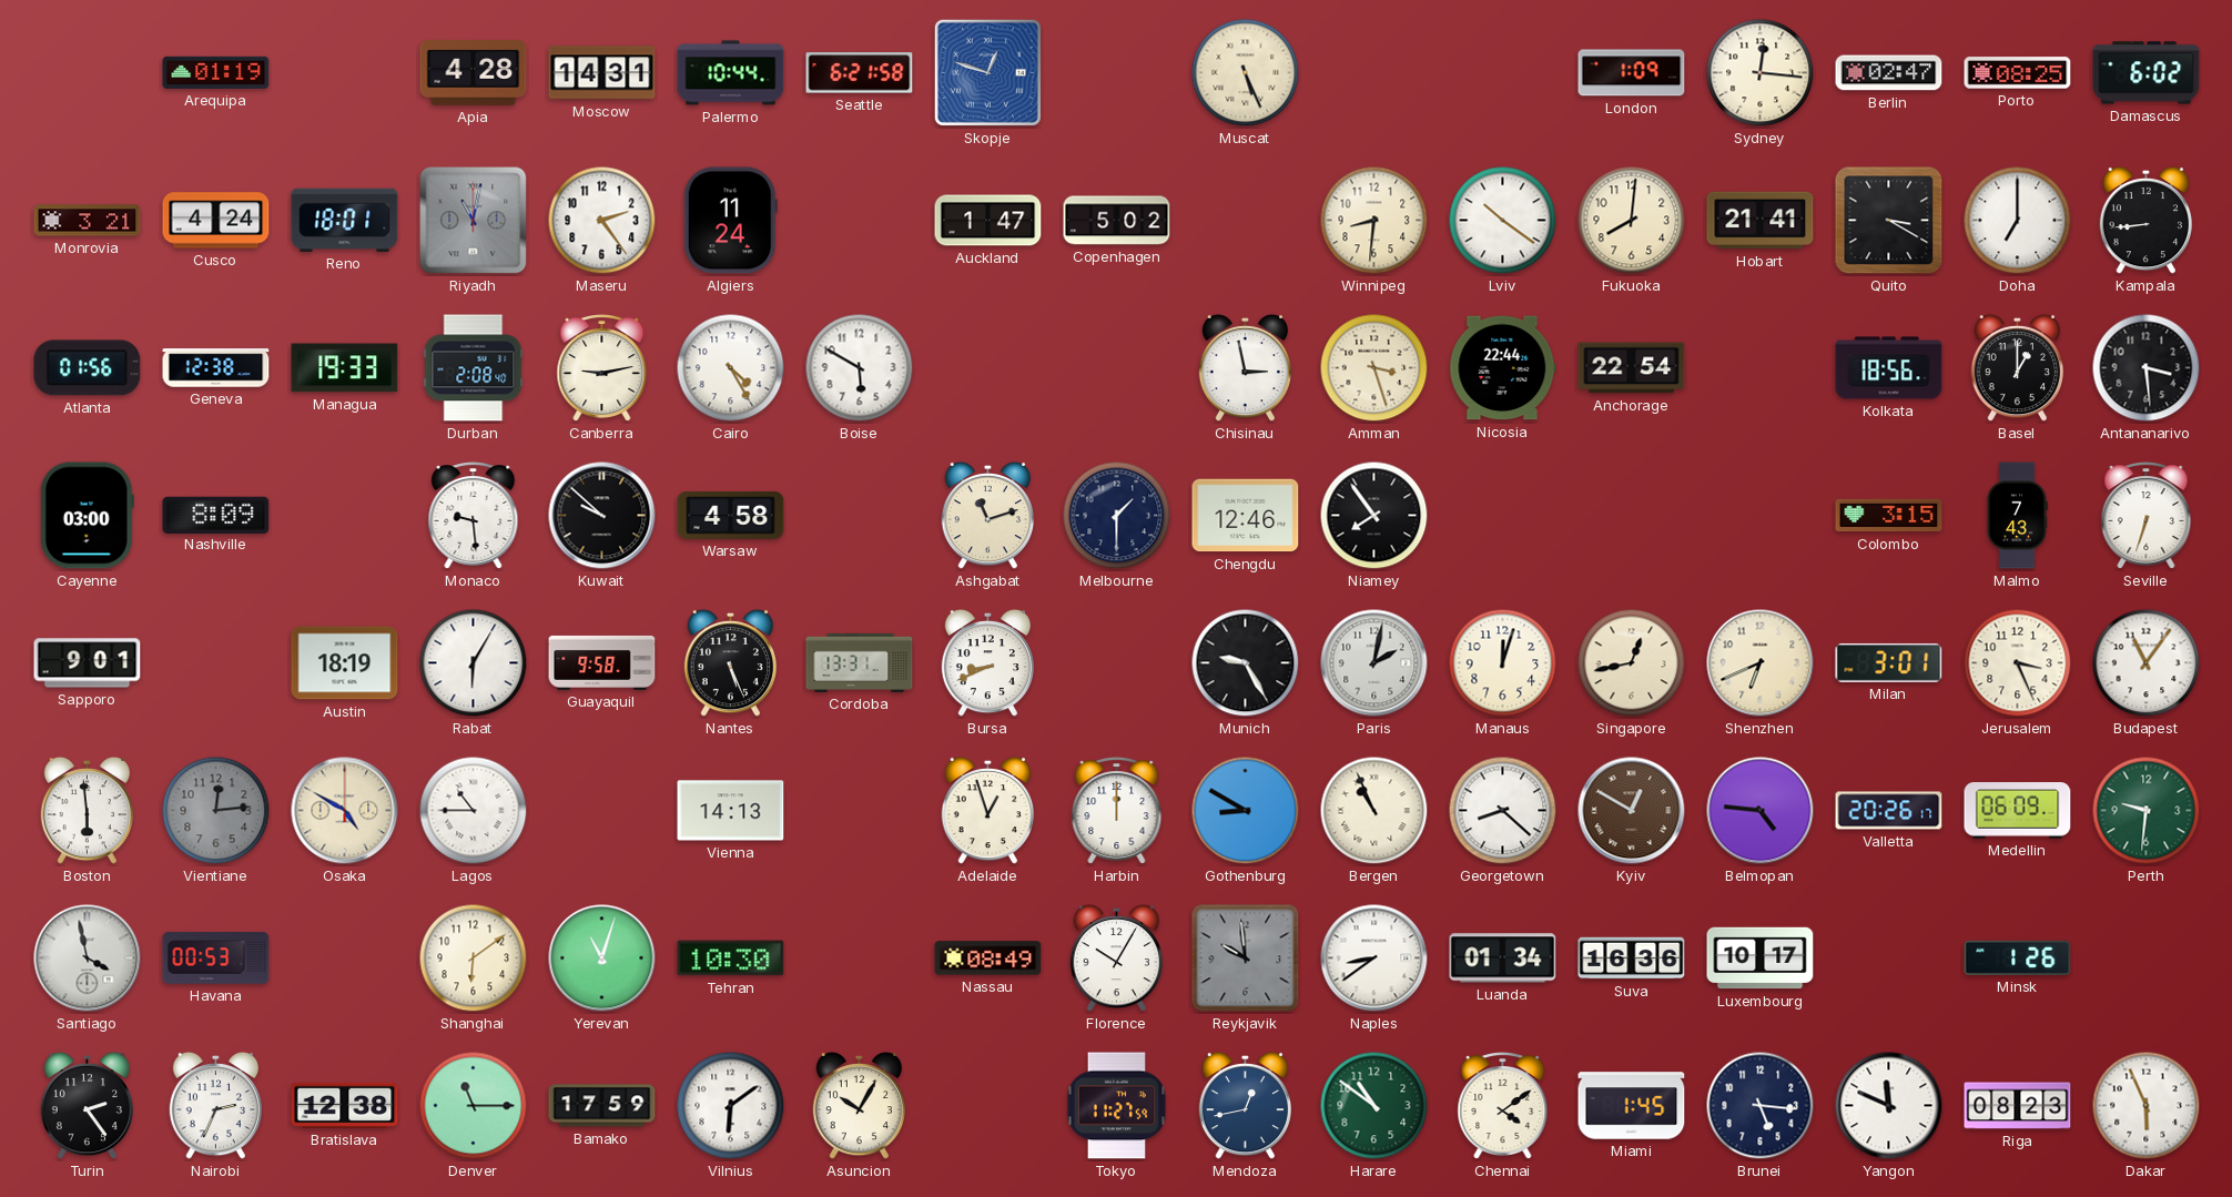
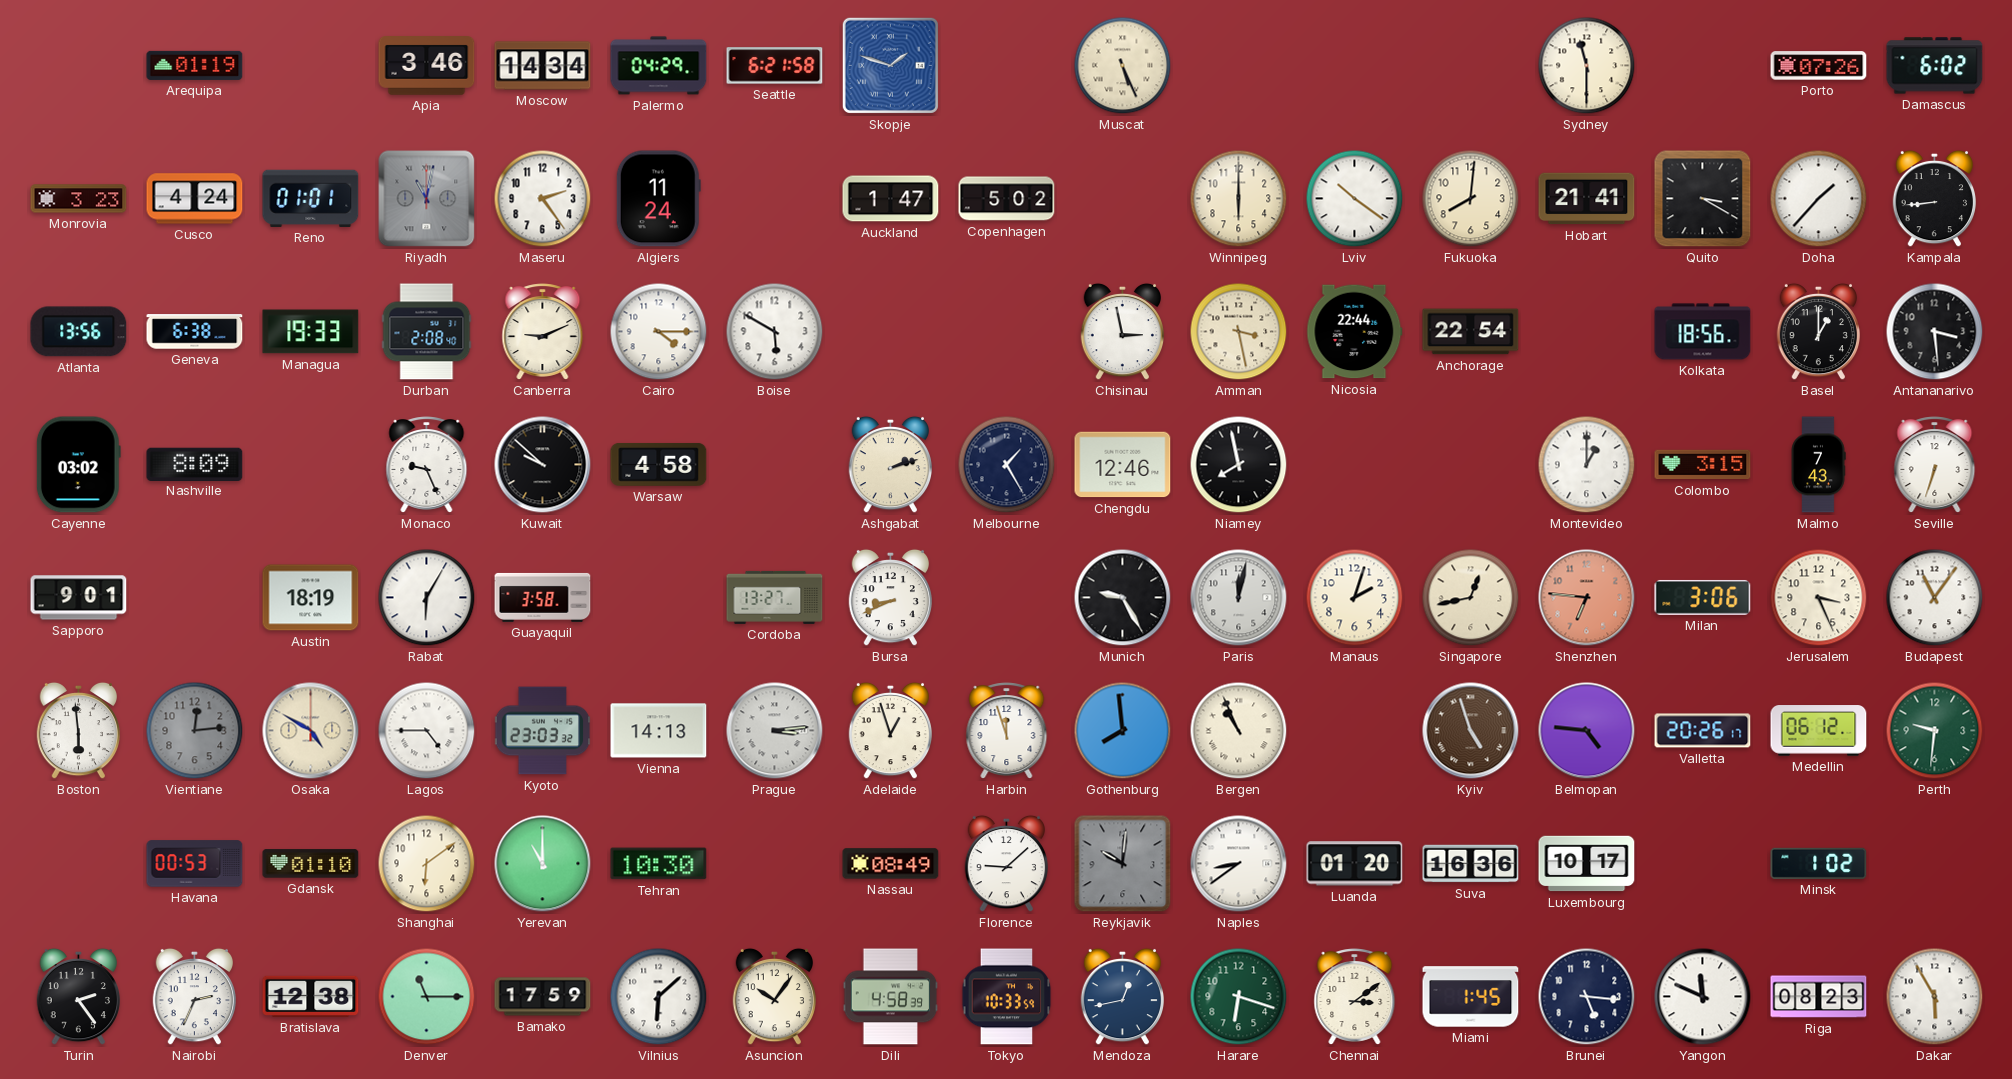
Apia: 4:28 -> 3:46 (427, 66)
Moscow: 14:31 -> 14:34 (543, 66)
Palermo: 10:44 -> 04:29 (659, 66)
Skopje: 12:48 -> 1:48 (890, 65)
London: 1:09 -> none (1632, 73)
Sydney: 12:16 -> 11:30 (1587, 66)
Berlin: 02:47 -> none (1889, 73)
Porto: 08:25 -> 07:26 (1819, 66)
Monrovia: 3:21 -> 3:23 (79, 199)
Reno: 18:01 -> 01:01 (311, 198)
Winnipeg: 8:31 -> 6:00 (1239, 199)
Doha: 7:00 -> 1:37 (1819, 199)
Atlanta: 01:56 -> 13:56 (79, 332)
Geneva: 12:38 -> 6:38 (195, 332)
Canberra: 9:13 -> 9:11 (543, 332)
Cairo: 4:25 -> 4:15 (659, 332)
Amman: 3:27 -> 3:28 (1239, 332)
Cayenne: 03:00 -> 03:02 (78, 465)
Monaco: 9:29 -> 9:26 (427, 465)
Ashgabat: 11:12 -> 2:12 (890, 465)
Melbourne: 1:30 -> 1:25 (1007, 465)
Niamey: 7:54 -> 7:58 (1239, 465)
Montevideo: none -> 1:00 (1587, 465)
Guayaquil: 9:58 -> 3:58 (543, 597)
Nantes: 5:26 -> none (730, 663)
Cordoba: 13:31 -> 13:27 (775, 597)
Paris: 2:02 -> 12:02 (1239, 598)
Manaus: 12:03 -> 2:03 (1355, 598)
Shenzhen: 6:41 -> 6:46 (1587, 598)
Shenzhen dial: cream -> salmon (1587, 598)
Milan: 3:01 -> 3:06 (1703, 597)
Lagos: 10:45 -> 4:45 (427, 731)
Kyoto: none -> 23:03 (543, 731)
Prague: none -> 3:14 (775, 731)
Harbin: 12:00 -> 11:57 (1007, 731)
Gothenburg: 8:50 -> 7:59 (1123, 731)
Georgetown: 8:22 -> none (1503, 811)
Kyiv: 12:50 -> 4:57 (1471, 731)
Medellin: 06:09 -> 06:12 (1819, 731)
Santiago: 3:58 -> none (88, 958)
Gdansk: none -> 01:10 (311, 864)
Yerevan: 11:03 -> 11:00 (543, 864)
Florence: 10:05 -> 9:08 (1006, 864)
Reykjavik: 9:59 -> 10:01 (1123, 864)
Luanda: 01:34 -> 01:20 (1355, 864)
Minsk: 1:26 -> 1:02 (1819, 863)
Vilnius: 6:09 -> 6:08 (659, 997)
Asuncion: 10:05 -> 10:06 (774, 997)
Dili: none -> 4:58 (891, 997)
Tokyo: 11:27 -> 10:33 (1007, 997)
Harare: 10:51 -> 6:18 (1239, 997)
Chennai: 4:09 -> 3:09 (1355, 997)
Dakar: 5:56 -> 5:55 (1935, 997)
